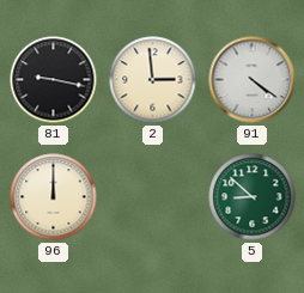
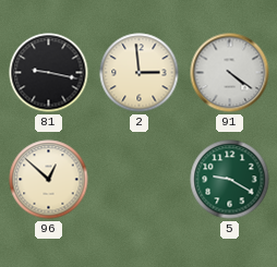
96: 12:00 -> 12:52 (49, 180)
5: 8:52 -> 9:20 (230, 180)
